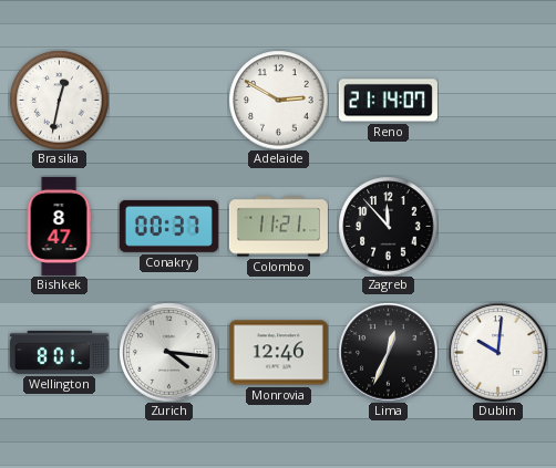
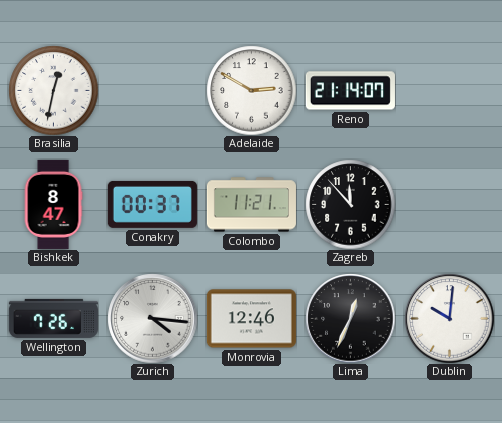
Wellington: 8:01 -> 7:26 (53, 318)
